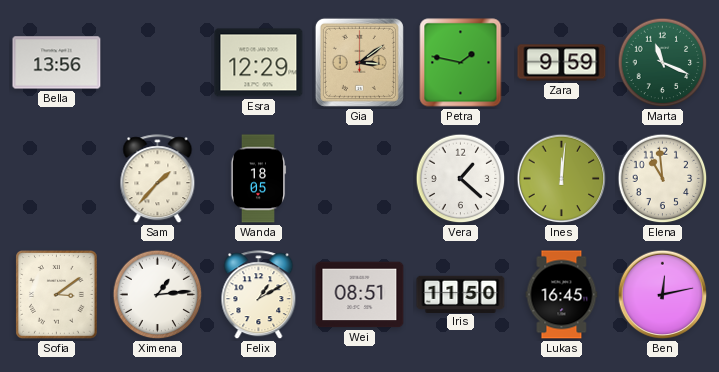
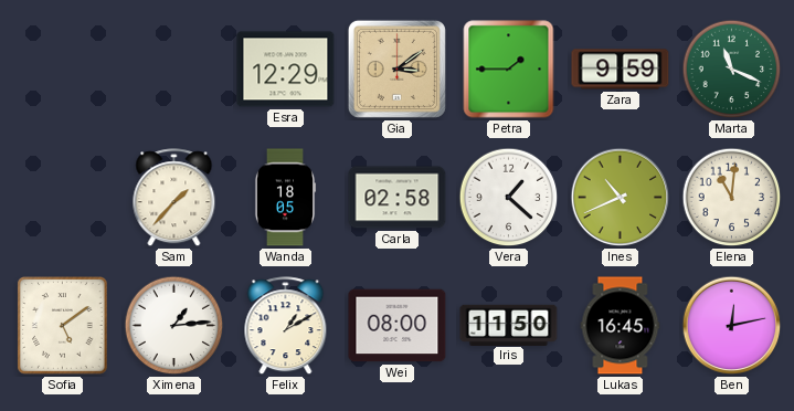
Bella: 13:56 -> none (57, 63)
Petra: 1:47 -> 1:45 (509, 70)
Carla: none -> 02:58 (398, 198)
Ines: 12:01 -> 10:41 (621, 198)
Elena: 10:59 -> 11:01 (732, 198)
Sofia: 3:09 -> 5:09 (63, 326)
Wei: 08:51 -> 08:00 (398, 326)
